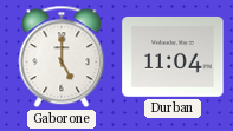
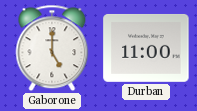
Durban: 11:04 -> 11:00 (146, 48)
